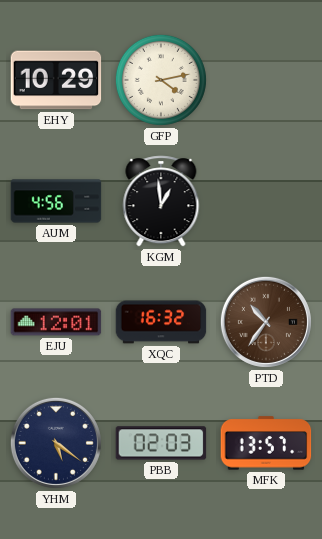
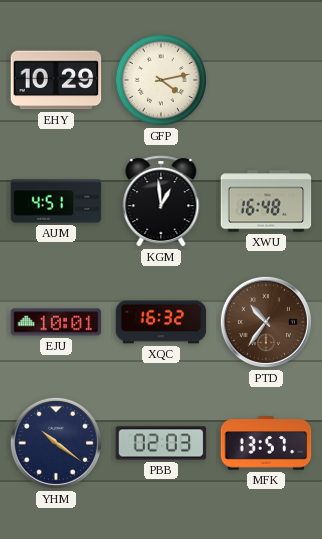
AUM: 4:56 -> 4:51 (56, 201)
XWU: none -> 16:48 (266, 201)
EJU: 12:01 -> 10:01 (56, 322)
YHM: 5:21 -> 10:21 (56, 443)
